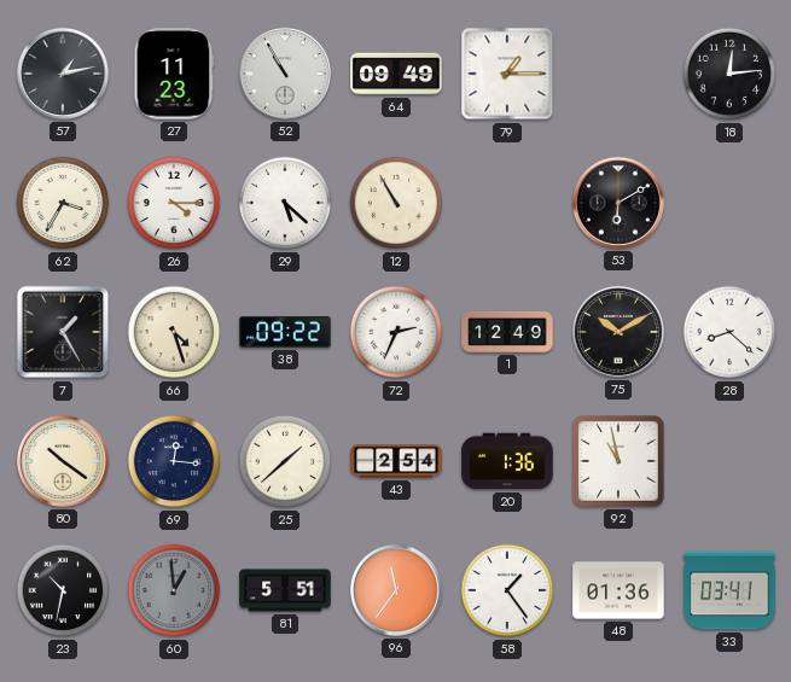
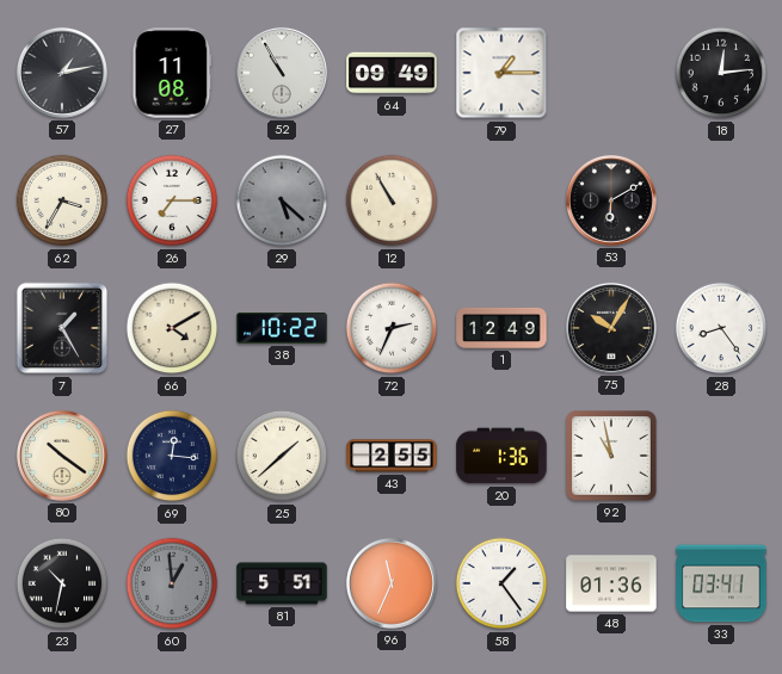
27: 11:23 -> 11:08 (172, 73)
26: 4:15 -> 7:15 (172, 200)
29 dial: white -> grey (282, 200)
66: 4:27 -> 4:10 (172, 328)
38: 09:22 -> 10:22 (282, 328)
75: 10:10 -> 10:05 (611, 328)
28: 8:22 -> 8:24 (721, 328)
43: 2:54 -> 2:55 (392, 456)
96: 11:36 -> 11:34 (392, 583)
